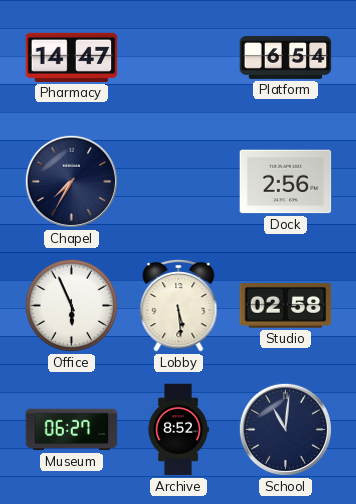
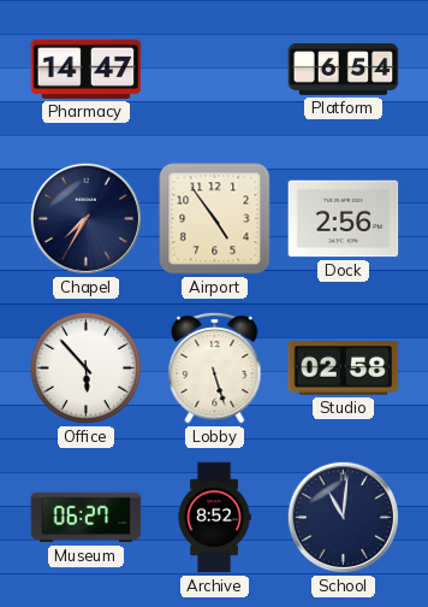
Airport: none -> 4:54 (215, 219)
Office: 5:56 -> 5:53 (85, 367)
Lobby: 5:29 -> 5:27 (215, 367)
